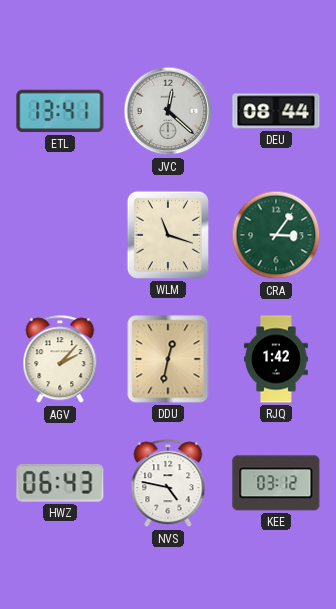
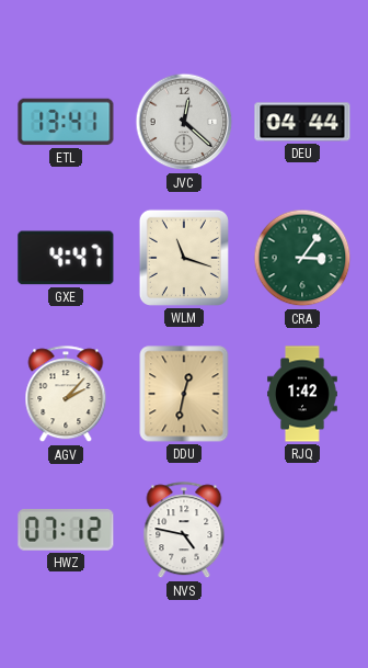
DEU: 08:44 -> 04:44 (302, 122)
GXE: none -> 4:47 (66, 258)
HWZ: 06:43 -> 07:12 (66, 530)
KEE: 03:12 -> none (276, 483)
